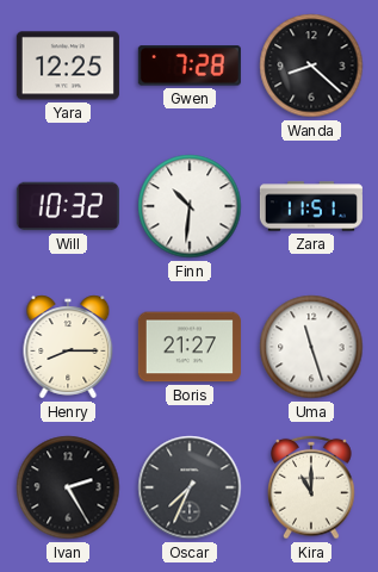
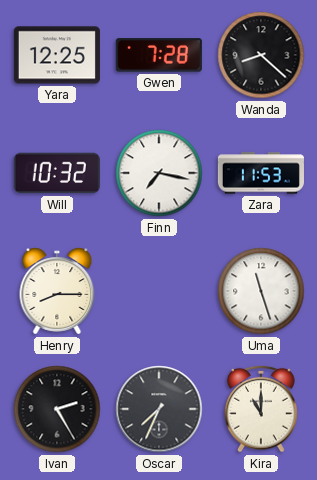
Finn: 10:31 -> 7:17 (159, 173)
Zara: 11:51 -> 11:53 (261, 173)
Boris: 21:27 -> none (190, 347)
